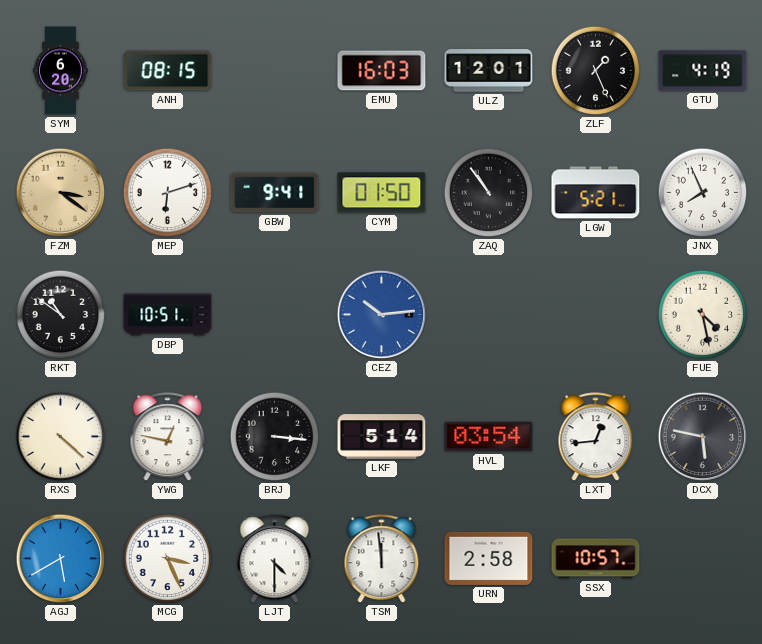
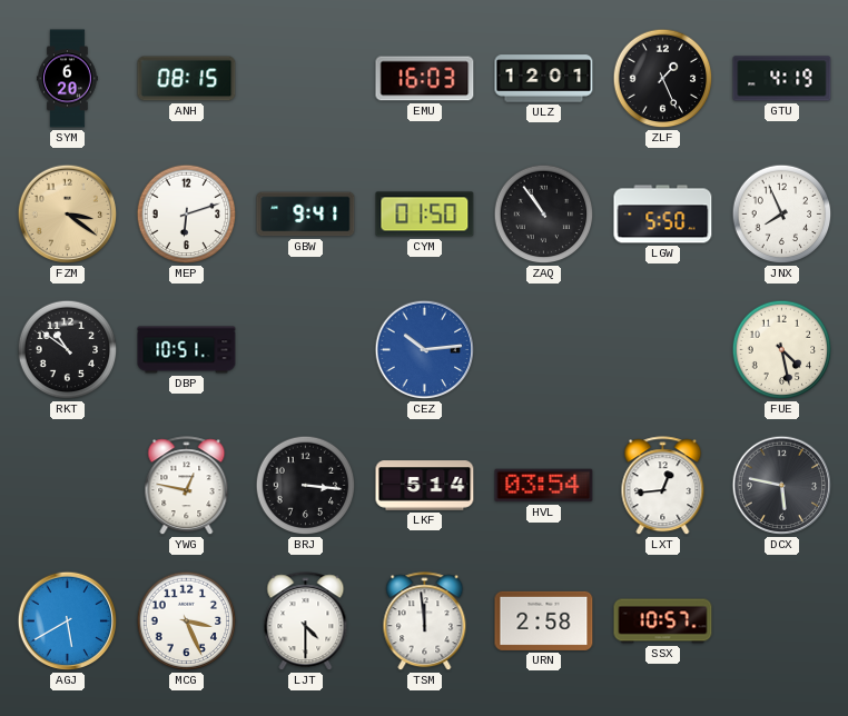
LGW: 5:21 -> 5:50 (663, 215)
RXS: 4:22 -> none (61, 437)
